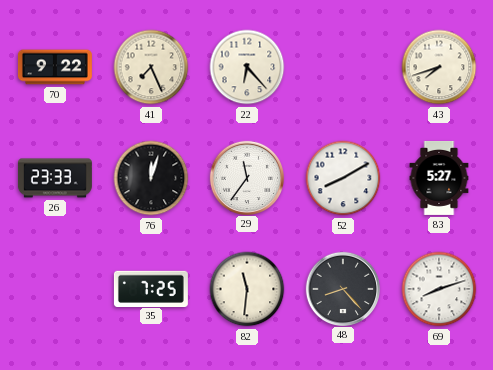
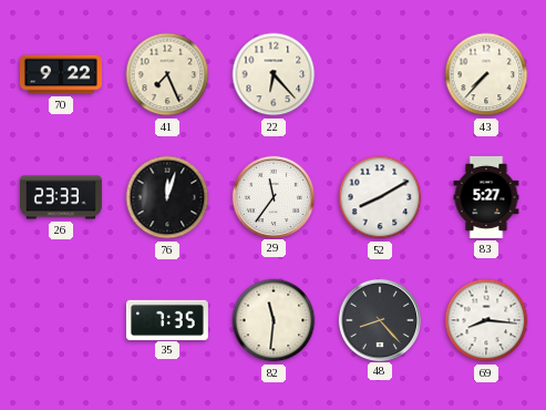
43: 7:42 -> 7:37 (486, 74)
35: 7:25 -> 7:35 (167, 319)
69: 8:12 -> 8:16 (486, 320)
